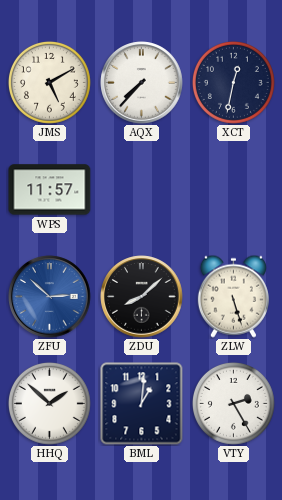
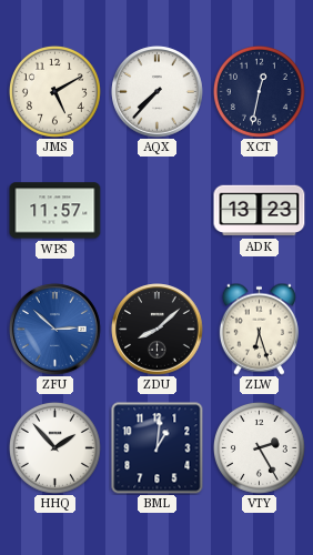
ADK: none -> 13:23 (260, 211)
ZLW: 5:27 -> 6:27 (259, 329)
HHQ: 1:52 -> 1:53 (54, 447)
